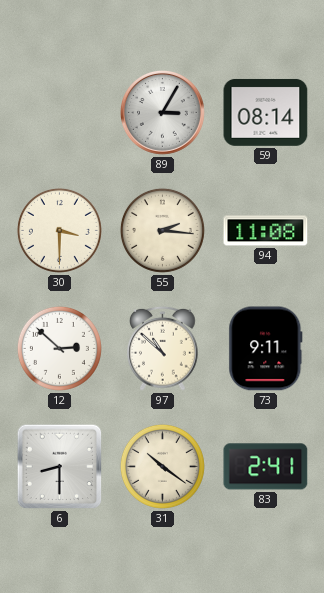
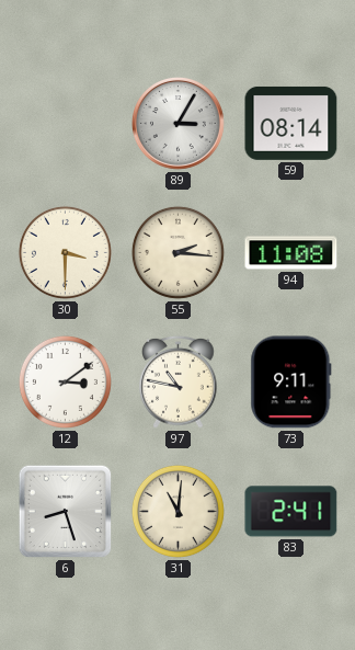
12: 2:52 -> 3:09 (65, 381)
97: 10:52 -> 10:47 (179, 381)
6: 8:30 -> 8:27 (66, 512)
31: 10:21 -> 11:01 (177, 511)
